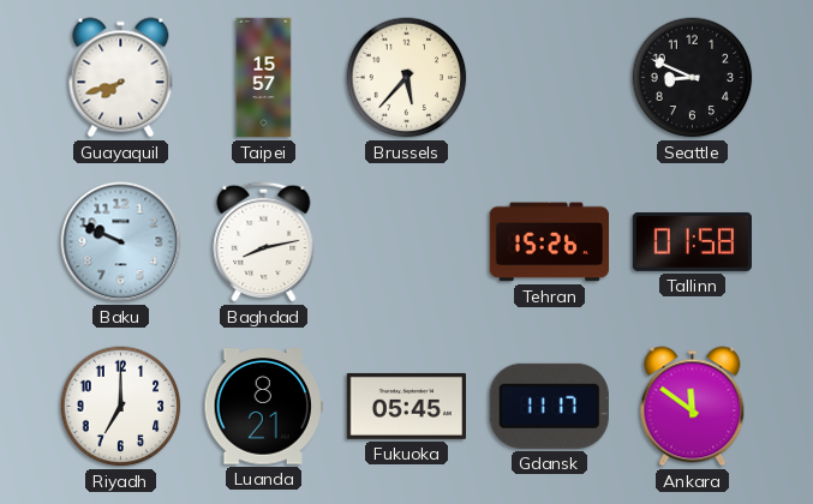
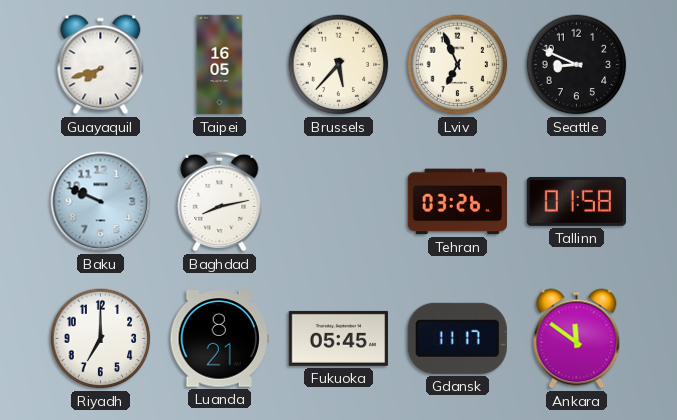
Taipei: 15:57 -> 16:05 (220, 65)
Lviv: none -> 6:56 (458, 65)
Tehran: 15:26 -> 03:26 (457, 202)
